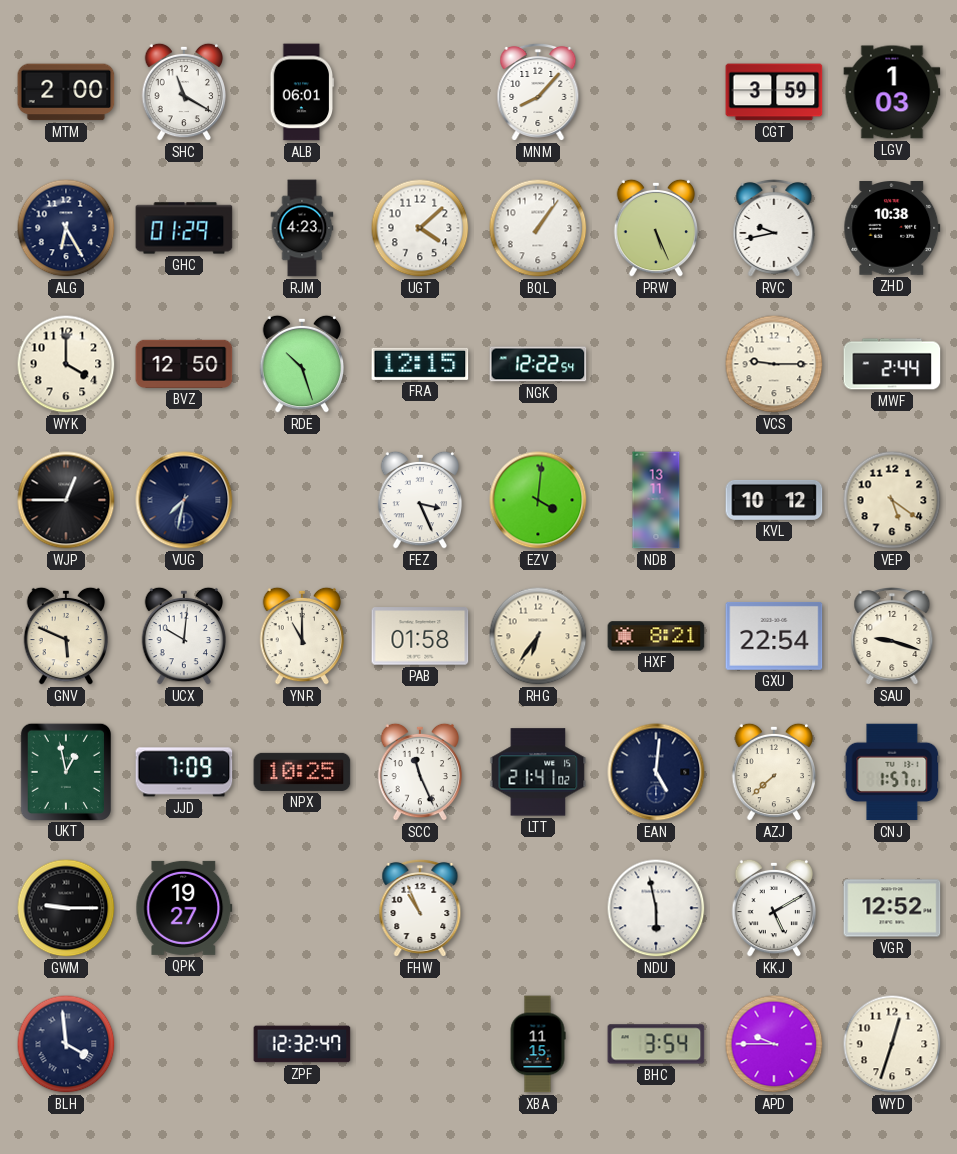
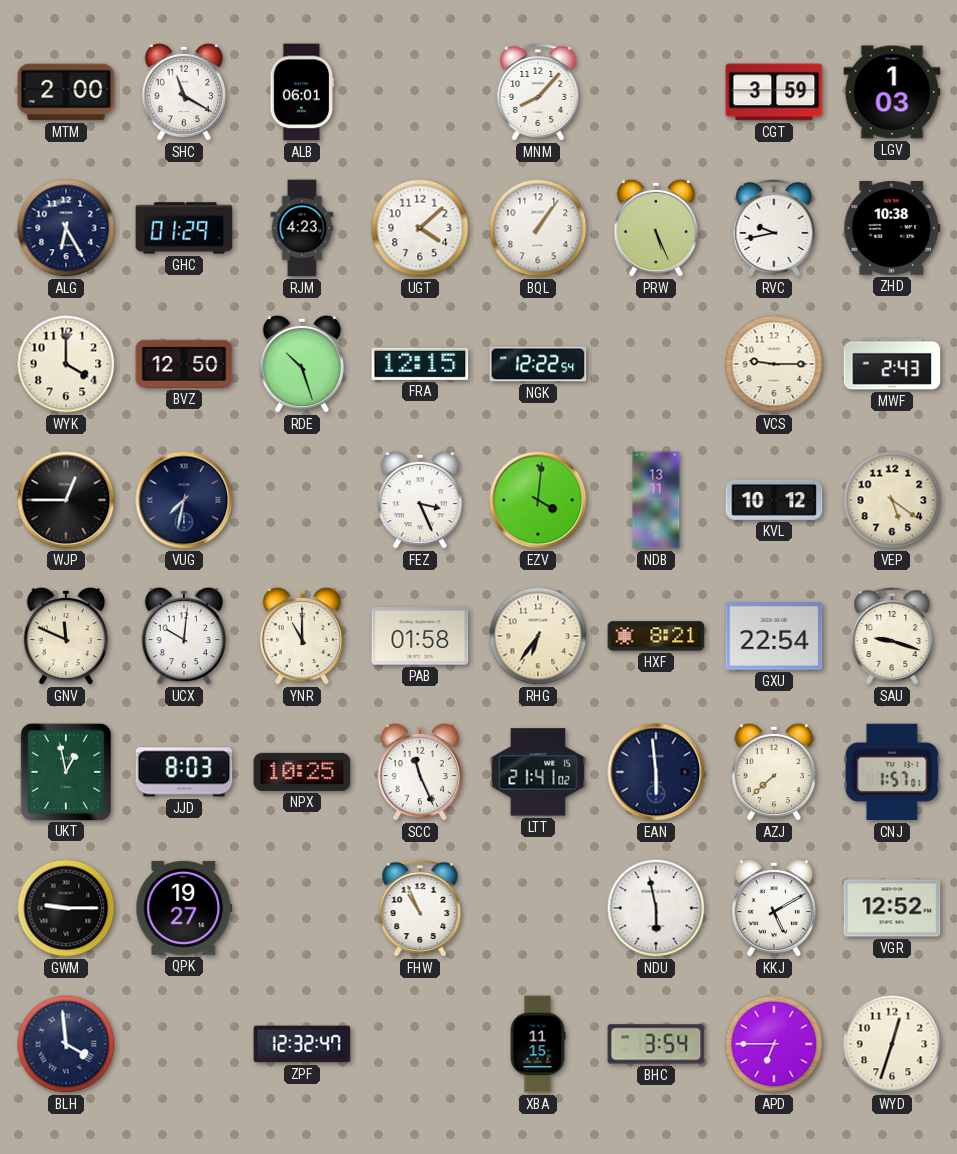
MWF: 2:44 -> 2:43 (892, 364)
GNV: 5:49 -> 11:49 (66, 636)
JJD: 7:09 -> 8:03 (184, 772)
EAN: 5:01 -> 5:59 (656, 772)
APD: 9:45 -> 6:45 (774, 1044)
